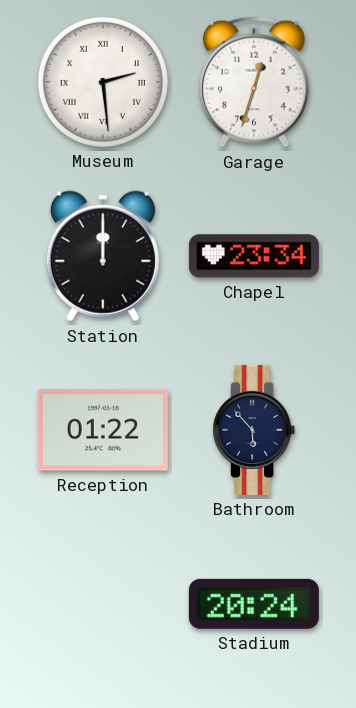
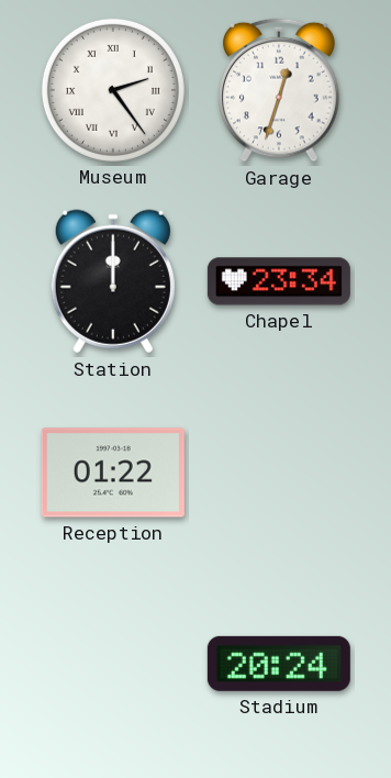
Museum: 2:29 -> 2:24 (113, 90)
Bathroom: 5:53 -> none (254, 430)
